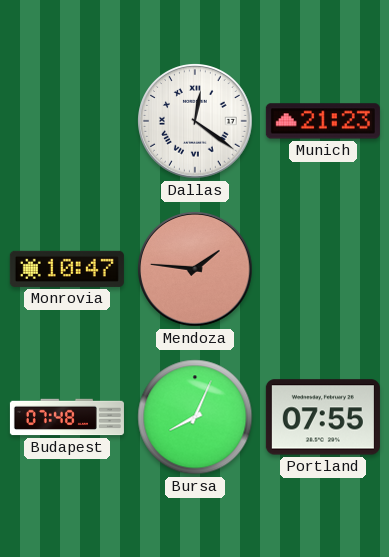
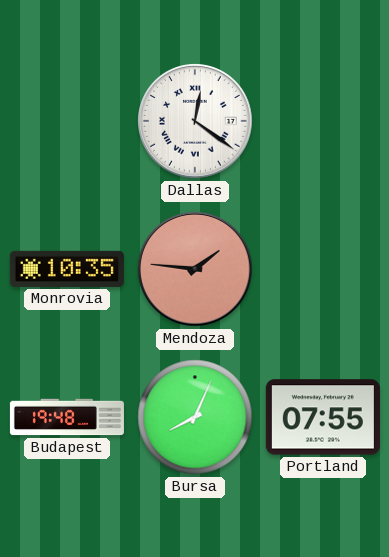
Munich: 21:23 -> none (323, 121)
Monrovia: 10:47 -> 10:35 (67, 269)
Budapest: 07:48 -> 19:48 (67, 417)
